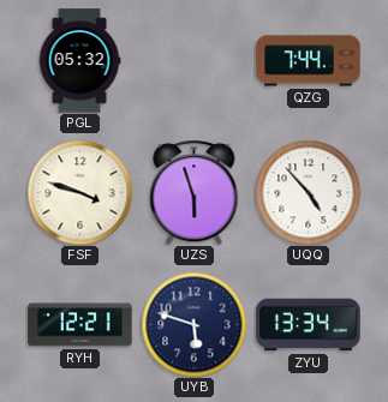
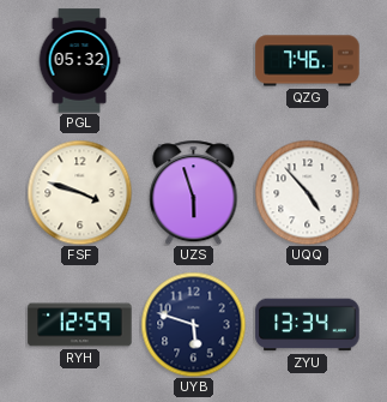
QZG: 7:44 -> 7:46 (308, 61)
RYH: 12:21 -> 12:59 (80, 325)
